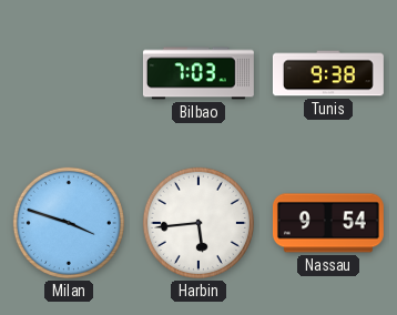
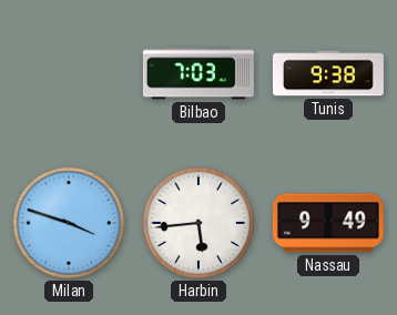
Nassau: 9:54 -> 9:49 (328, 223)
